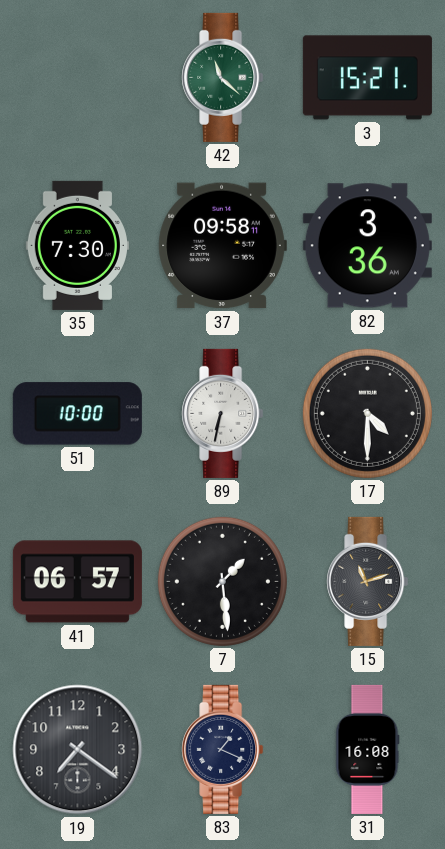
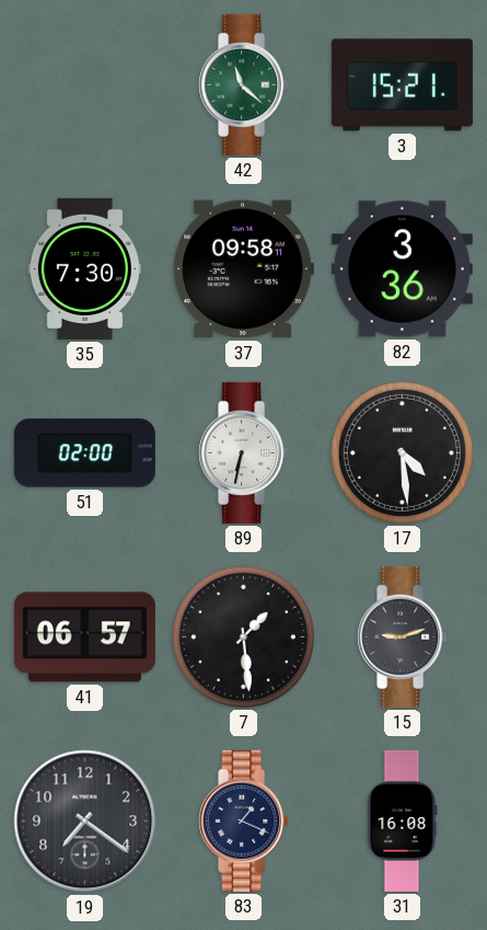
51: 10:00 -> 02:00 (84, 453)
17: 4:30 -> 4:29 (402, 452)
15: 11:12 -> 9:12 (403, 636)
